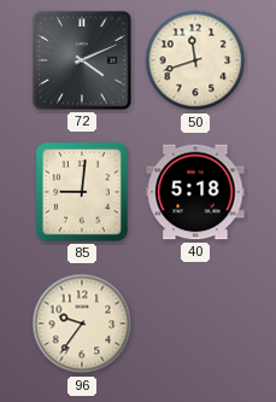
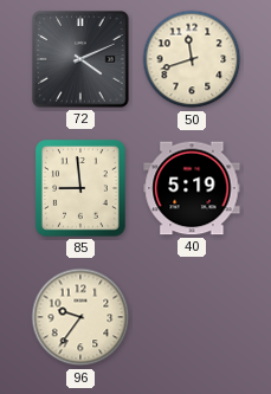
85: 9:01 -> 8:59 (80, 189)
40: 5:18 -> 5:19 (192, 188)
